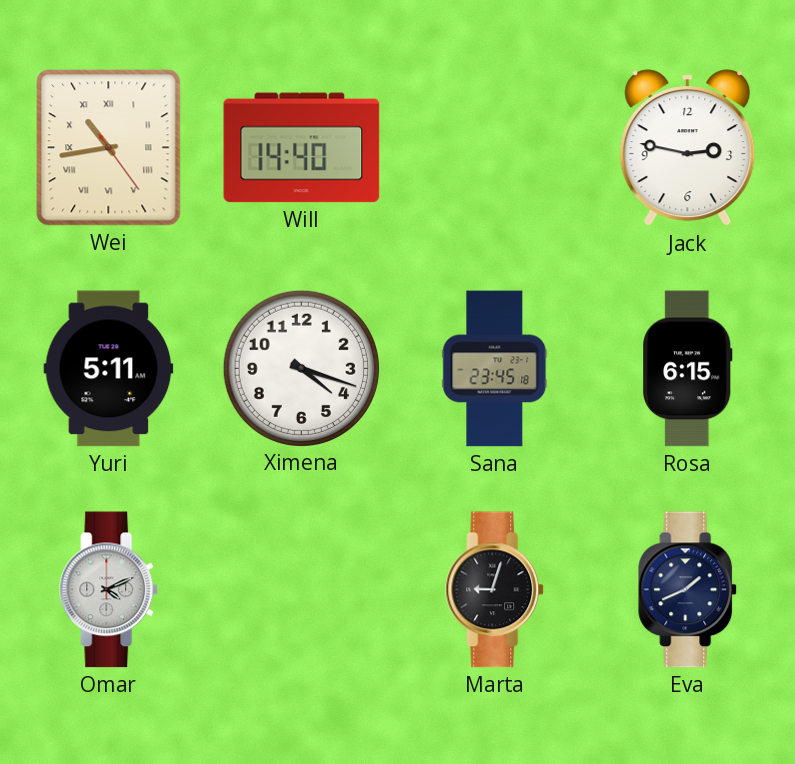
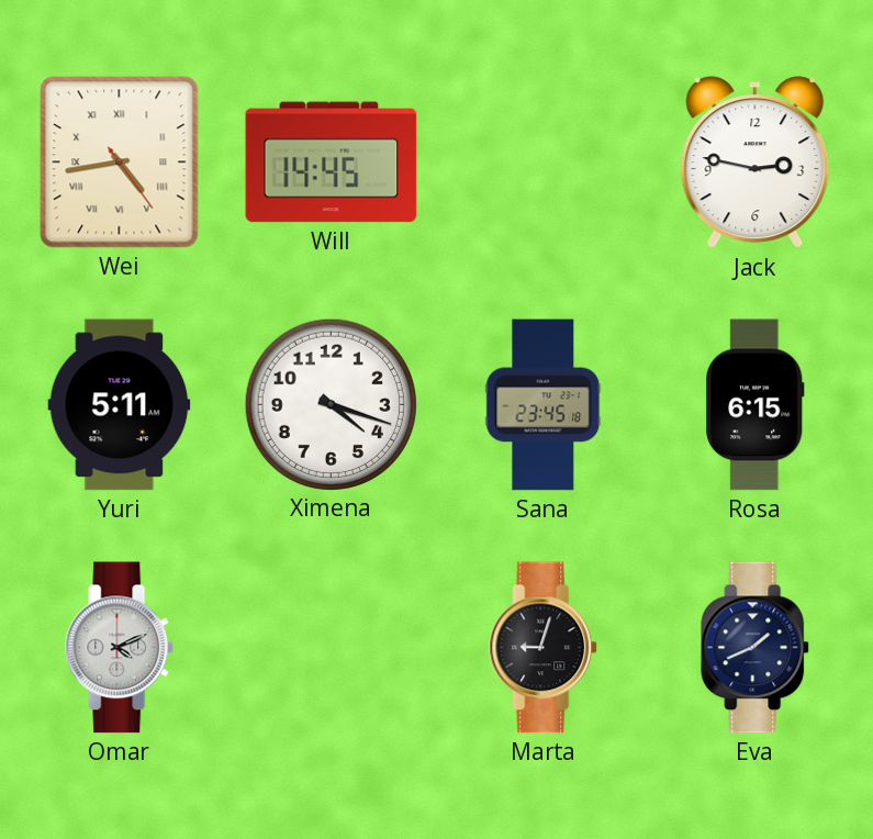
Wei: 10:43 -> 4:43 (120, 163)
Will: 14:40 -> 14:45 (332, 163)
